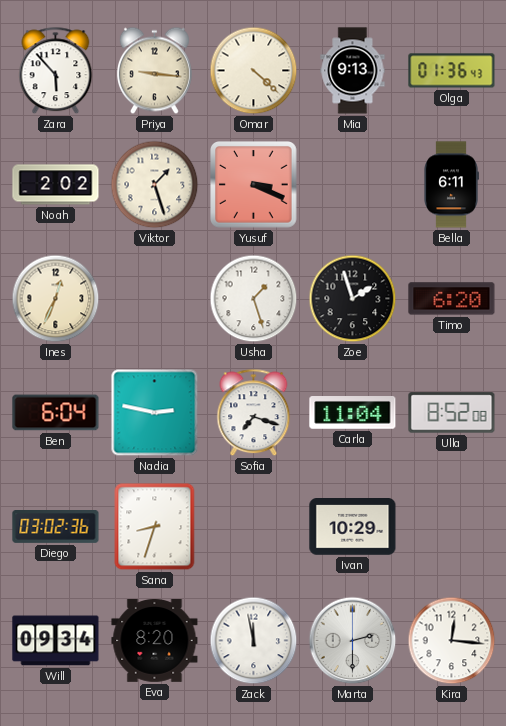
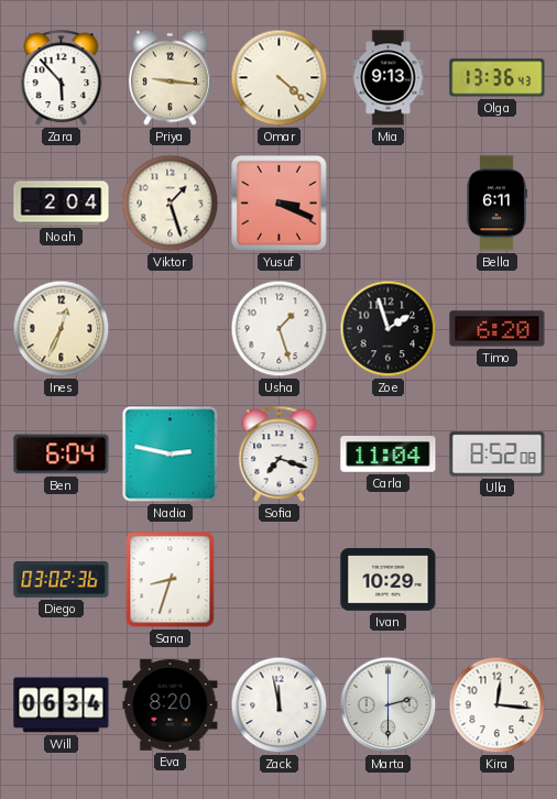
Olga: 01:36 -> 13:36 (498, 78)
Noah: 2:02 -> 2:04 (62, 204)
Will: 09:34 -> 06:34 (62, 705)
